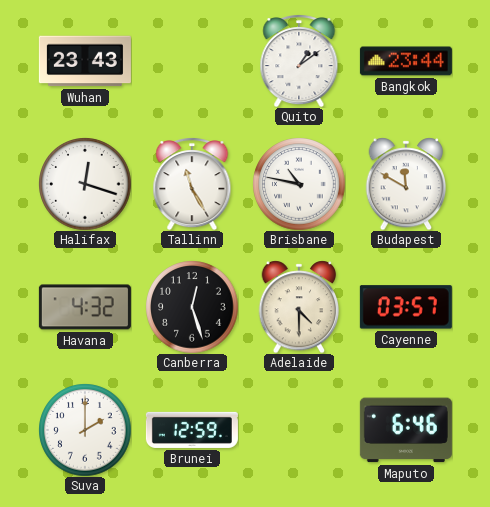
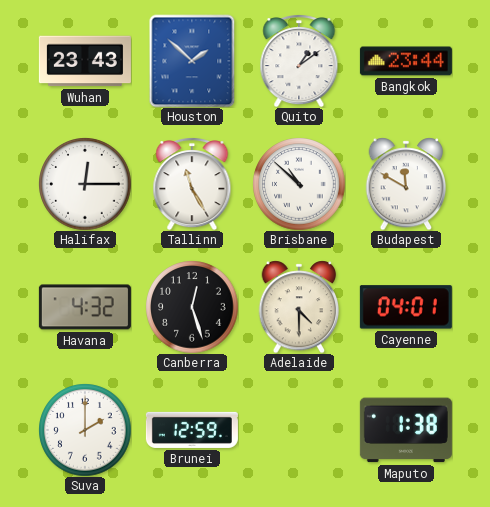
Houston: none -> 1:52 (192, 61)
Halifax: 12:18 -> 12:15 (85, 184)
Brisbane: 10:47 -> 10:52 (299, 184)
Cayenne: 03:57 -> 04:01 (406, 307)
Maputo: 6:46 -> 1:38 (406, 430)
